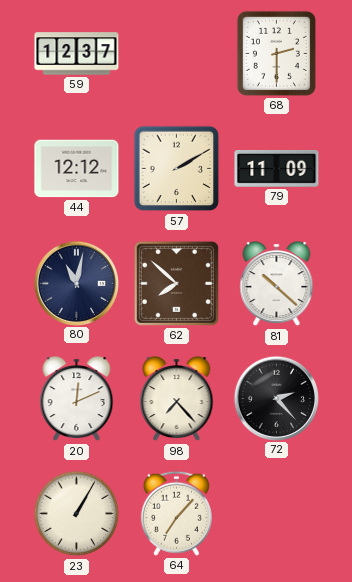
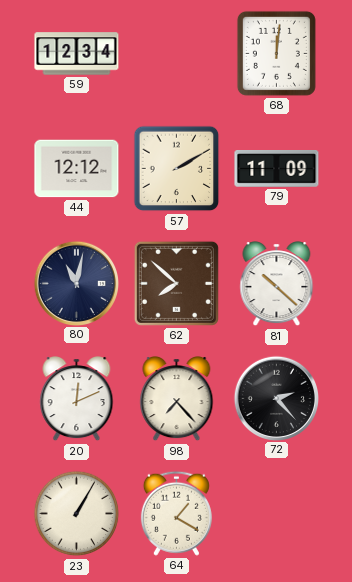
59: 12:37 -> 12:34 (77, 54)
68: 2:30 -> 12:01 (276, 53)
64: 7:07 -> 1:20 (176, 513)
